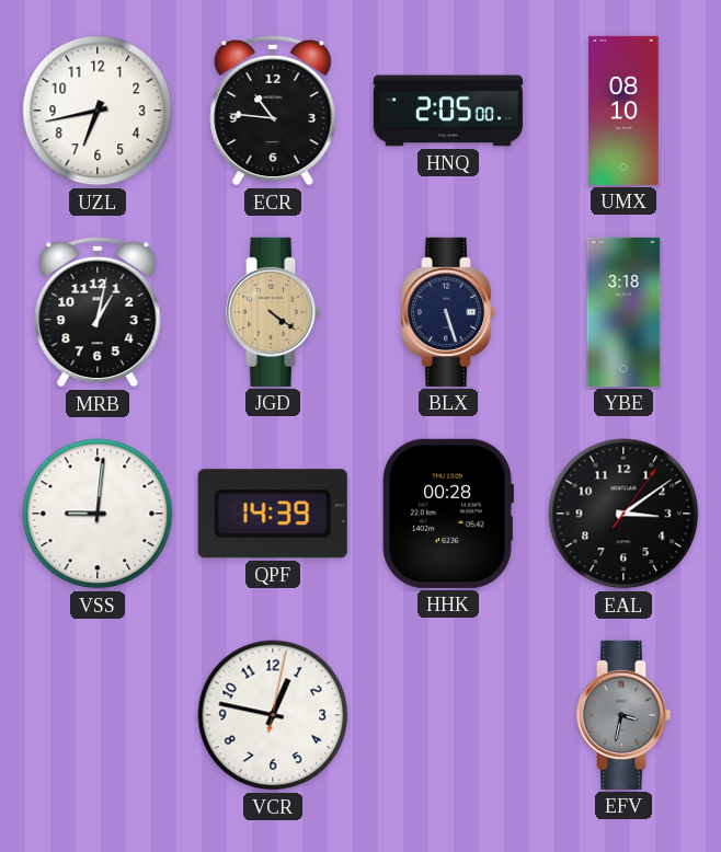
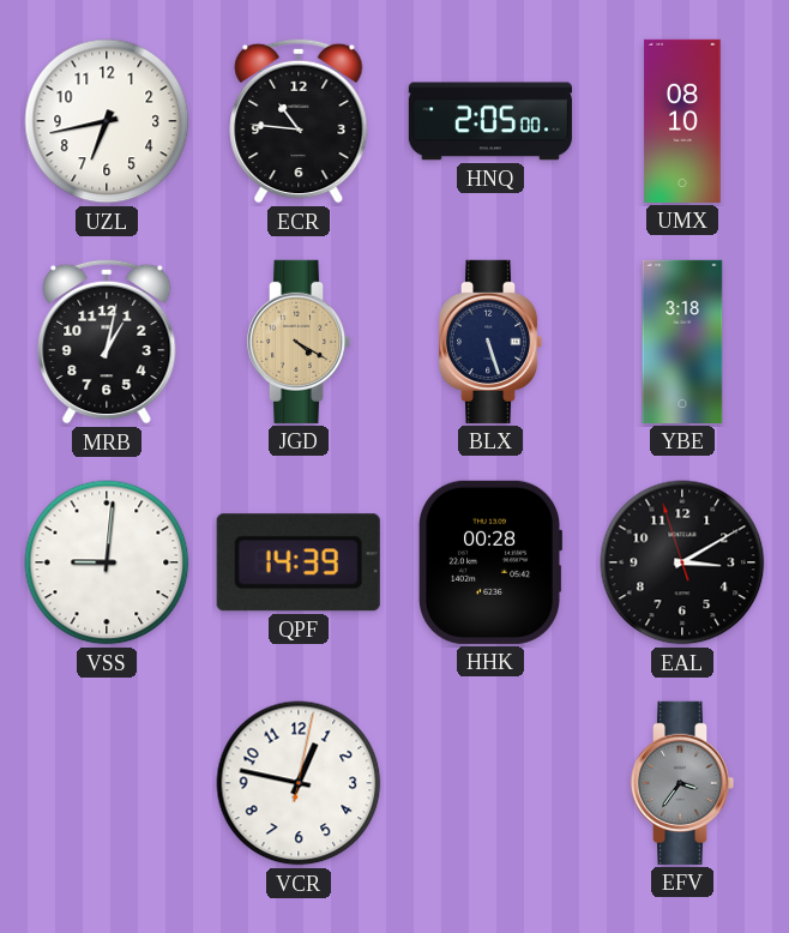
JGD: 4:21 -> 4:20 (299, 342)
EAL: 3:09:06 -> 3:09:57 (682, 562)
EFV: 3:32 -> 3:36 (682, 783)
